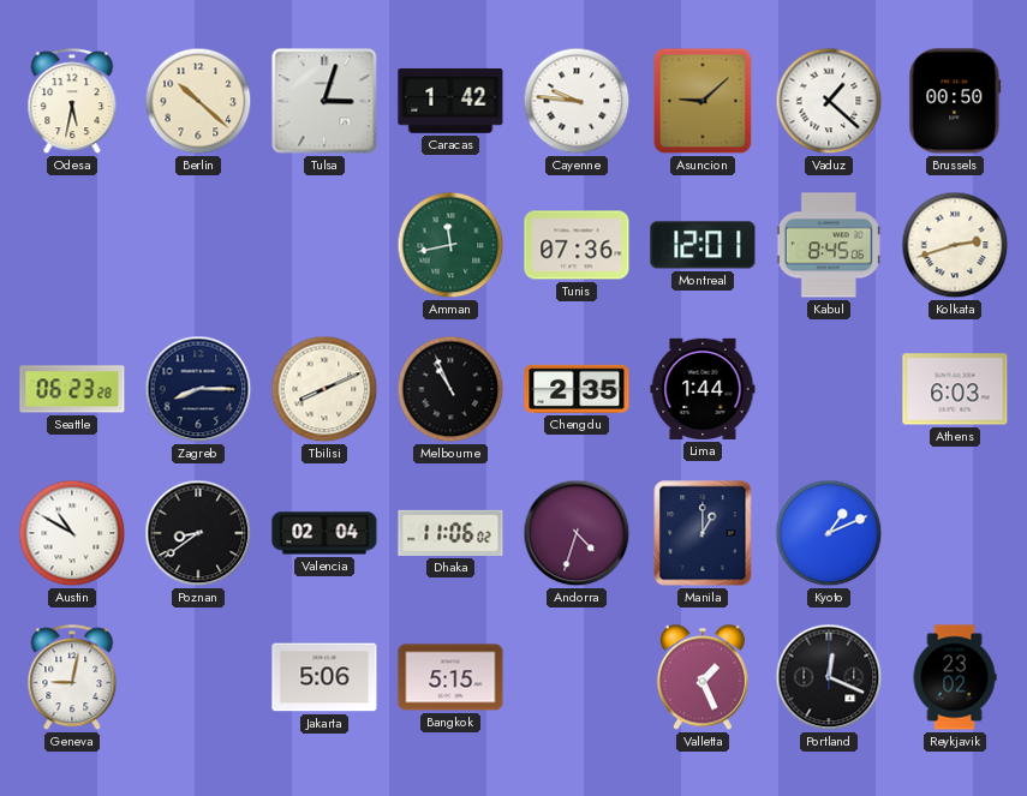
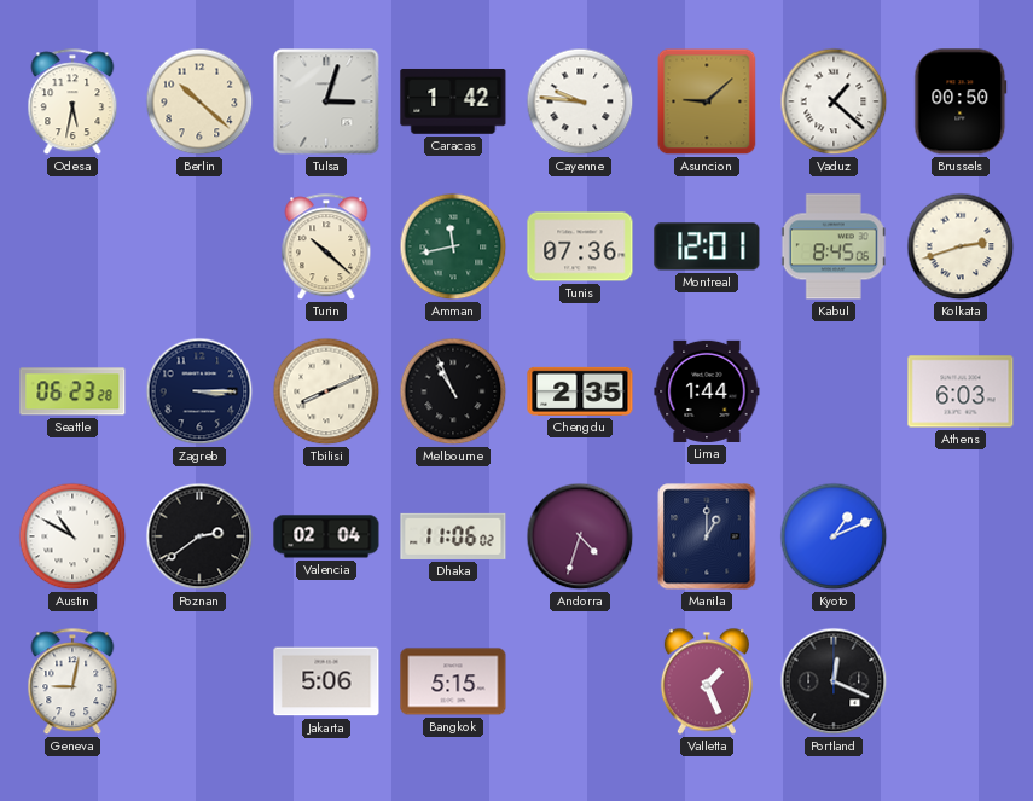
Turin: none -> 10:22 (326, 248)
Zagreb: 8:15 -> 3:15 (199, 391)
Poznan: 8:39 -> 2:39 (199, 536)
Reykjavik: 23:02 -> none (955, 677)
